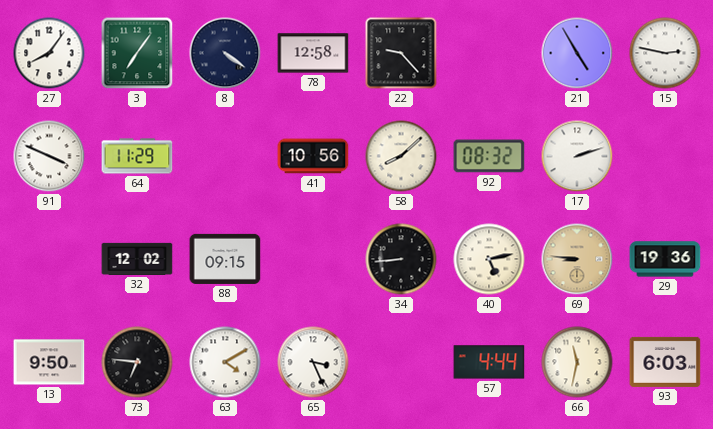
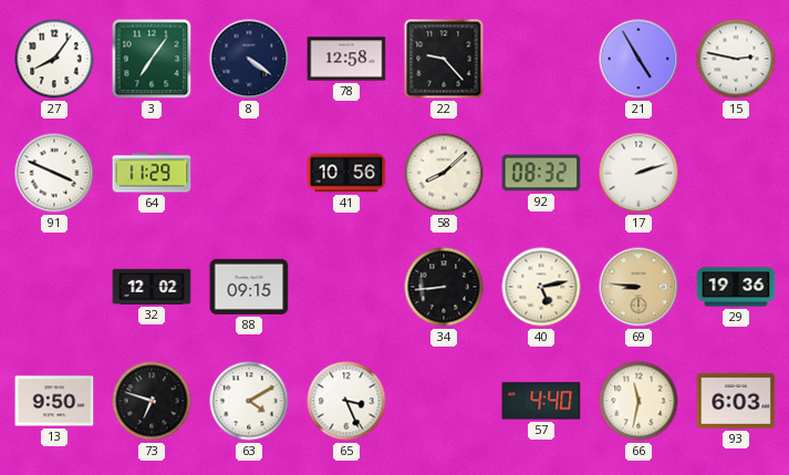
73: 6:46 -> 6:48 (152, 401)
57: 4:44 -> 4:40 (541, 401)
